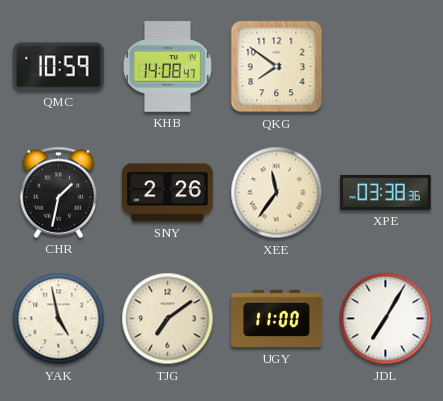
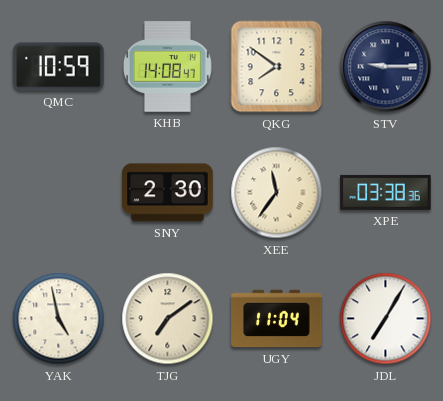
STV: none -> 9:15 (386, 67)
CHR: 1:32 -> none (59, 192)
SNY: 2:26 -> 2:30 (168, 193)
UGY: 11:00 -> 11:04 (277, 319)
